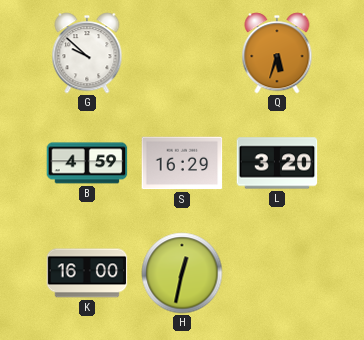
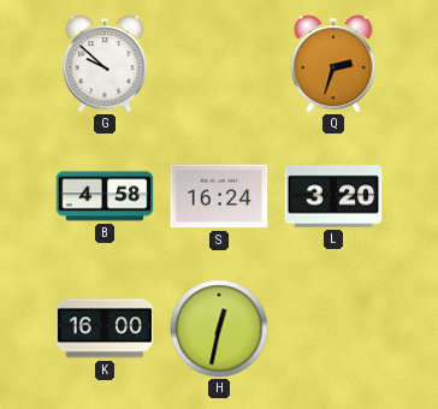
Q: 5:33 -> 2:33 (333, 64)
B: 4:59 -> 4:58 (105, 196)
S: 16:29 -> 16:24 (219, 196)
